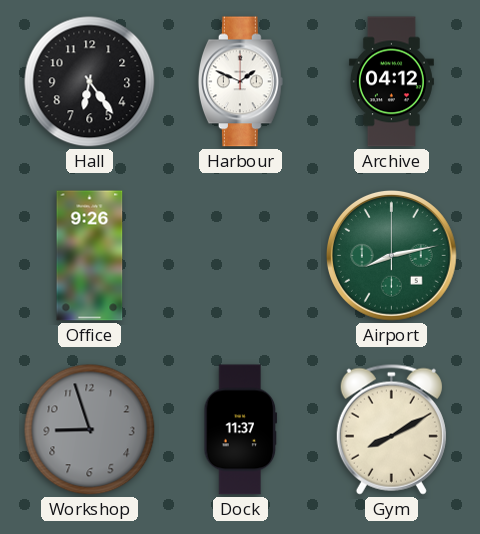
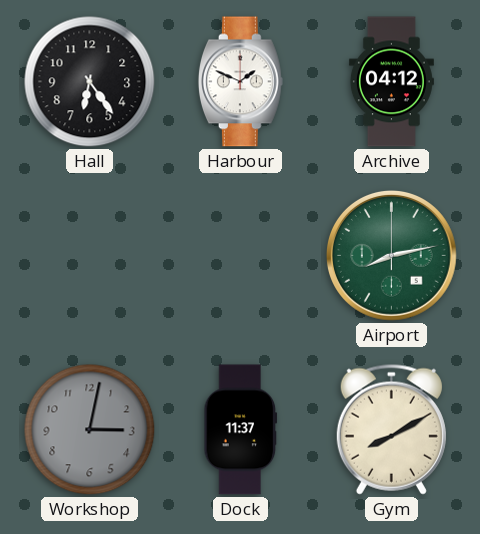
Office: 9:26 -> none (90, 256)
Workshop: 8:57 -> 3:02 (90, 430)
